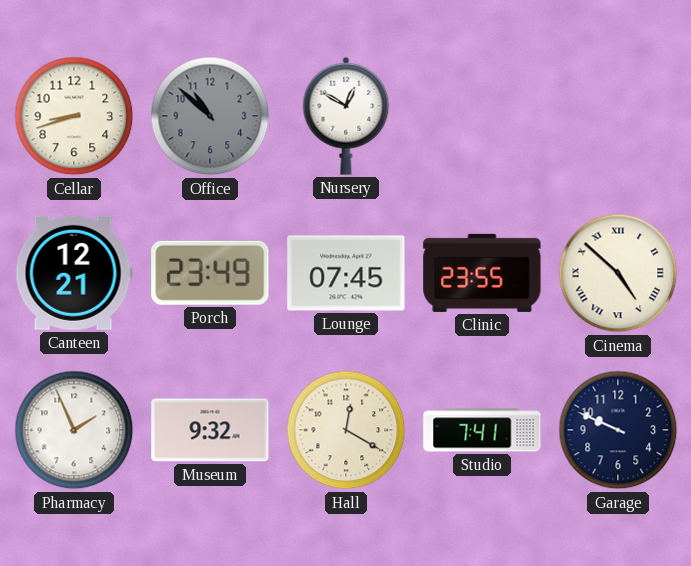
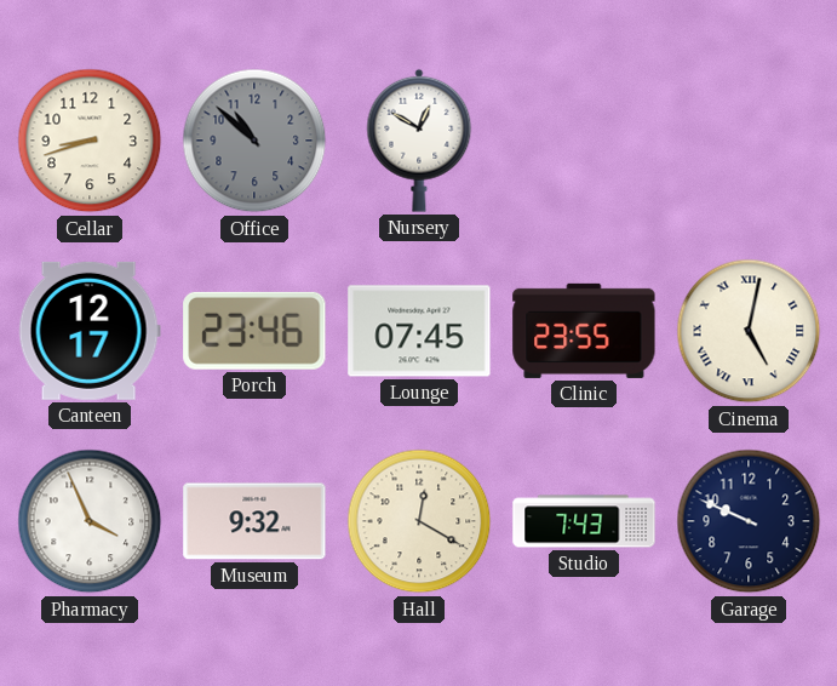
Canteen: 12:21 -> 12:17 (90, 331)
Porch: 23:49 -> 23:46 (254, 331)
Cinema: 4:52 -> 5:02 (749, 331)
Pharmacy: 1:56 -> 3:56 (90, 521)
Studio: 7:41 -> 7:43 (584, 521)
